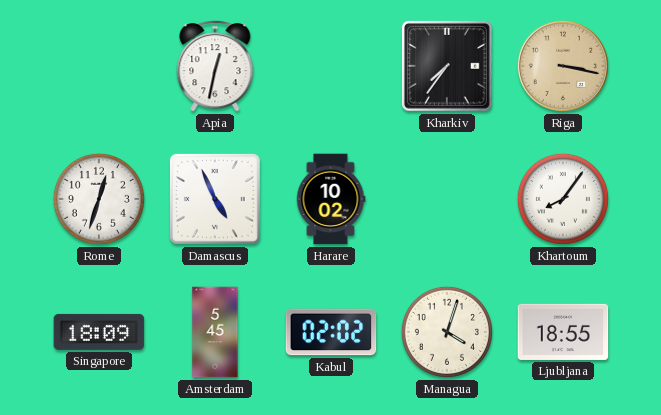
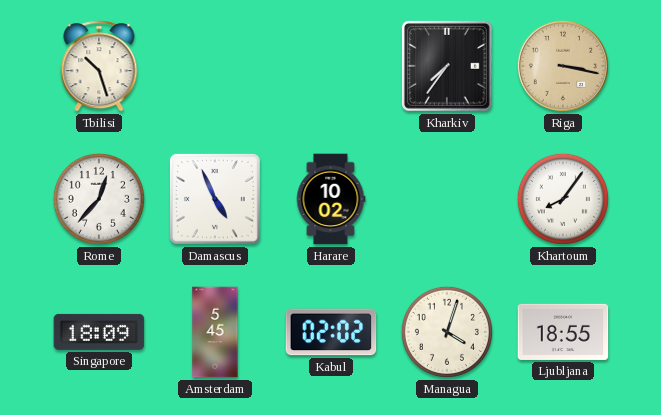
Tbilisi: none -> 10:27 (99, 66)
Apia: 12:32 -> none (215, 66)
Rome: 12:33 -> 12:37 (99, 199)
